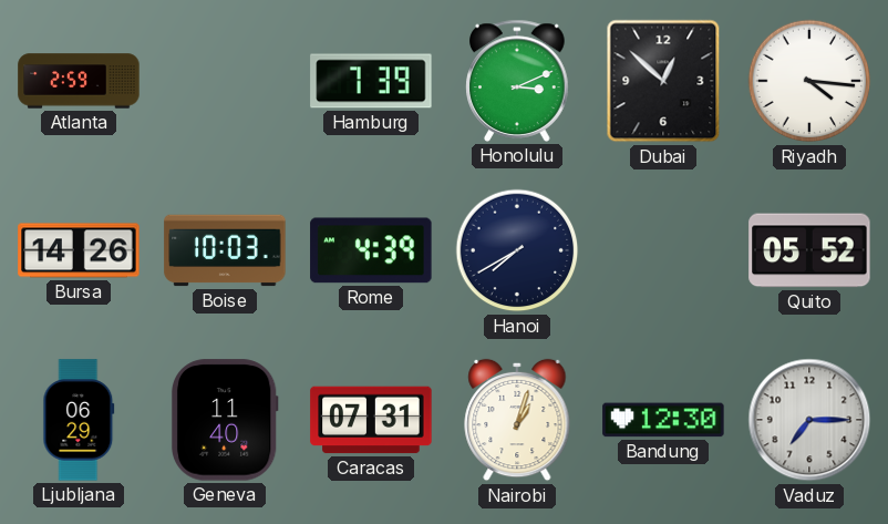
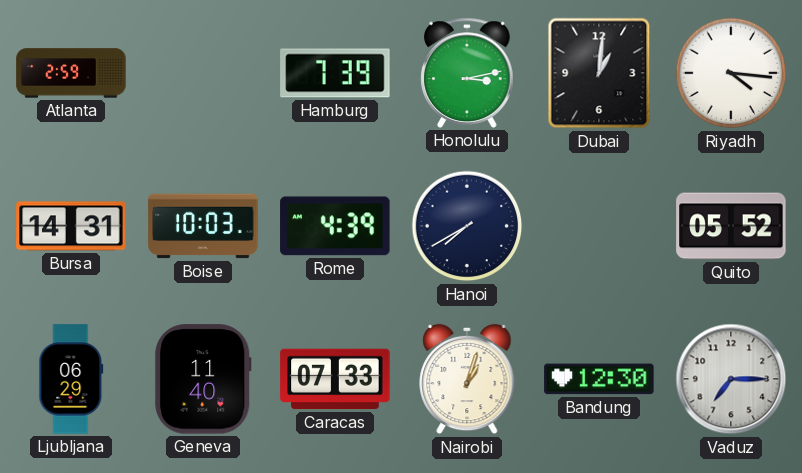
Honolulu: 3:11 -> 3:13 (467, 73)
Dubai: 12:52 -> 1:01 (599, 73)
Bursa: 14:26 -> 14:31 (71, 226)
Caracas: 07:31 -> 07:33 (335, 379)
